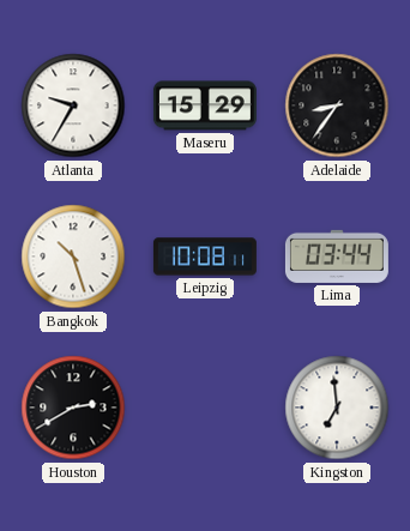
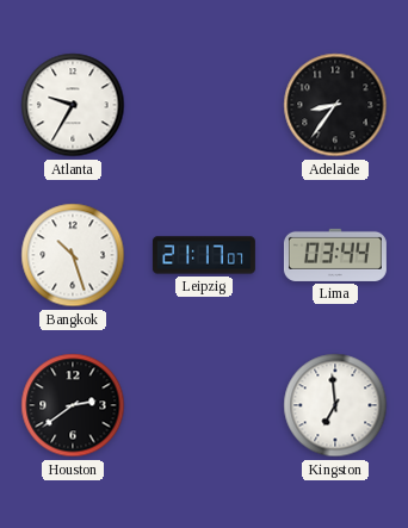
Maseru: 15:29 -> none (205, 105)
Leipzig: 10:08 -> 21:17 (204, 255)
Houston: 2:40 -> 2:39 (73, 405)
